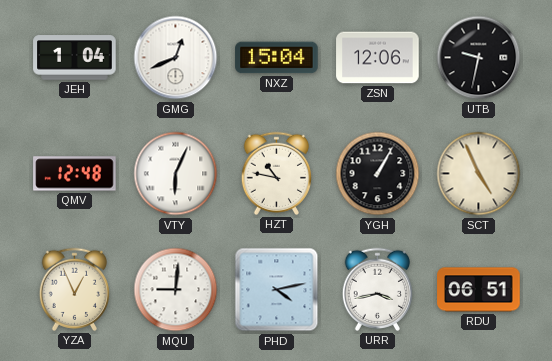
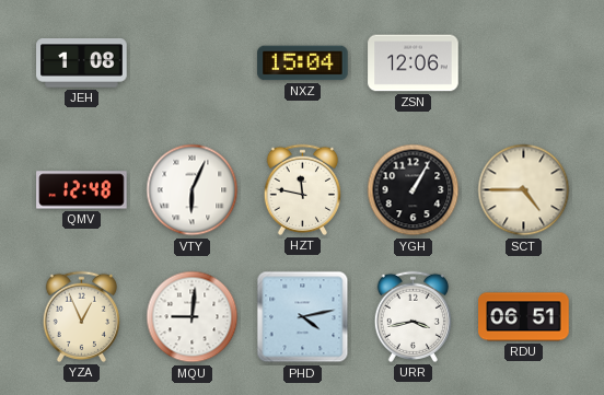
JEH: 1:04 -> 1:08 (82, 63)
GMG: 12:41 -> none (176, 58)
UTB: 9:32 -> none (479, 58)
HZT: 10:47 -> 11:47 (302, 189)
SCT: 4:56 -> 4:45 (524, 190)
